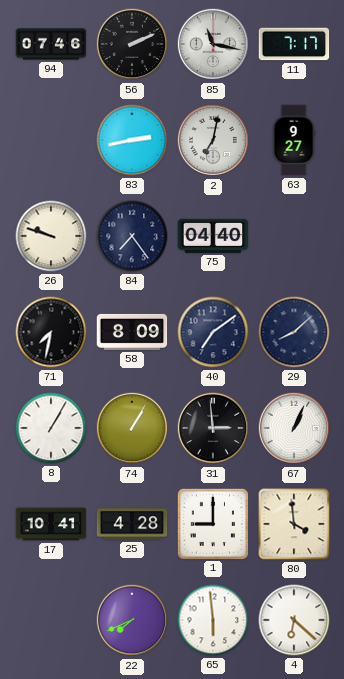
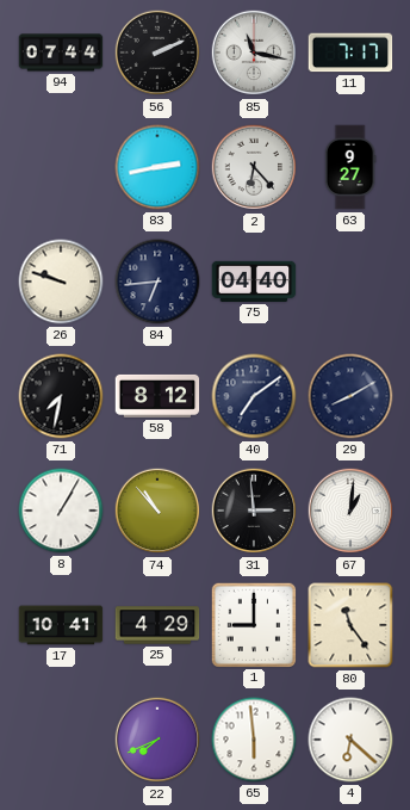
94: 07:46 -> 07:44 (61, 52)
2: 7:02 -> 6:23 (254, 167)
84: 7:24 -> 6:44 (157, 282)
58: 8:09 -> 8:12 (157, 396)
29: 8:08 -> 8:10 (350, 396)
74: 1:05 -> 10:53 (157, 511)
67: 1:04 -> 1:01 (350, 511)
25: 4:28 -> 4:29 (157, 625)
80: 3:59 -> 11:24 (350, 625)
